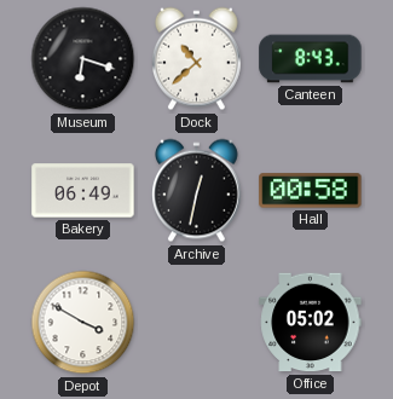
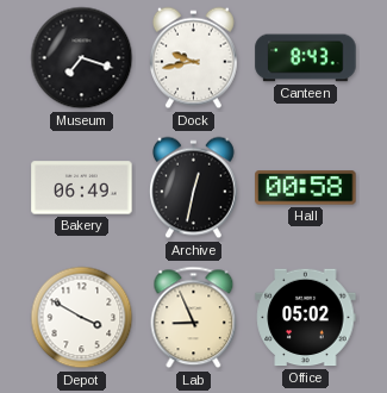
Museum: 6:18 -> 7:18 (82, 58)
Dock: 10:38 -> 9:43 (194, 58)
Lab: none -> 8:56 (194, 318)
